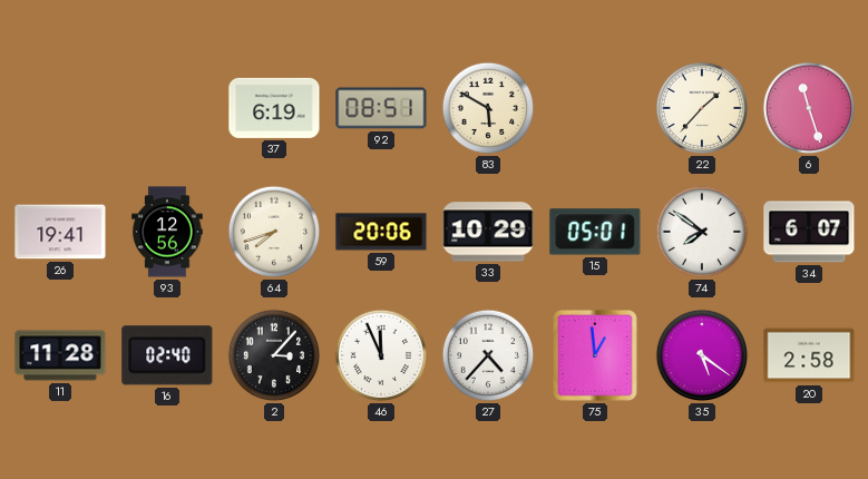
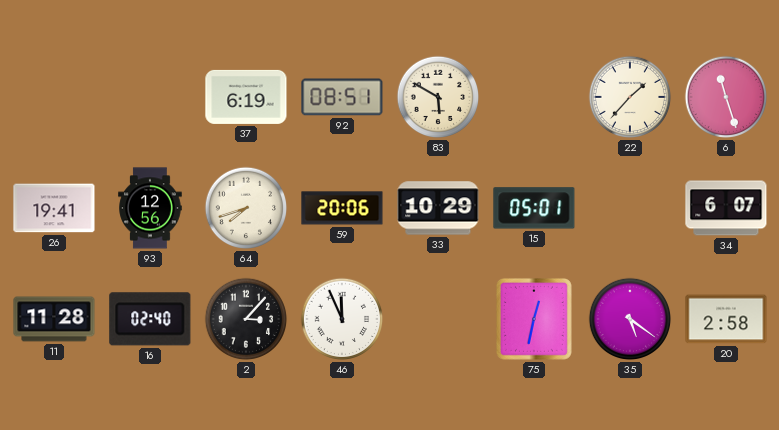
74: 7:51 -> none (702, 232)
27: 4:37 -> none (488, 355)
75: 12:59 -> 12:32 (534, 319)
